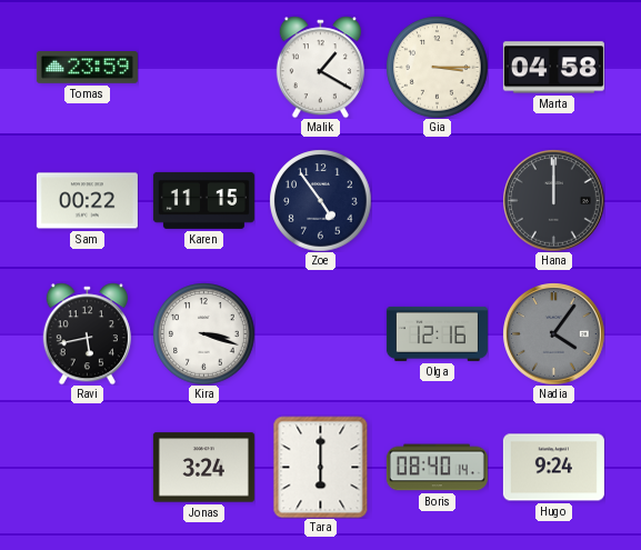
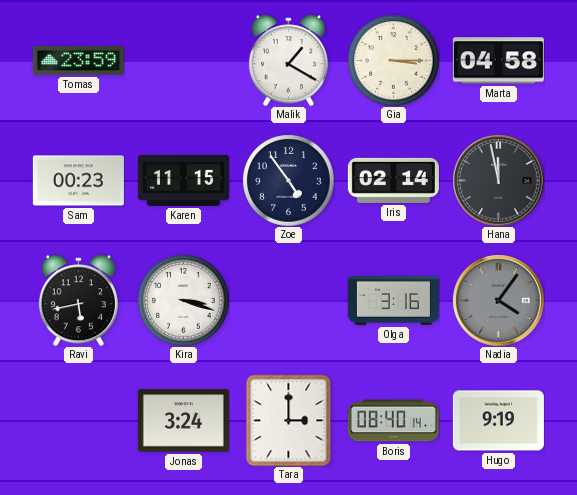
Sam: 00:22 -> 00:23 (78, 181)
Iris: none -> 02:14 (393, 180)
Hana: 12:00 -> 11:58 (498, 180)
Olga: 12:16 -> 3:16 (393, 300)
Tara: 6:00 -> 3:00 (289, 420)
Hugo: 9:24 -> 9:19 (498, 421)
